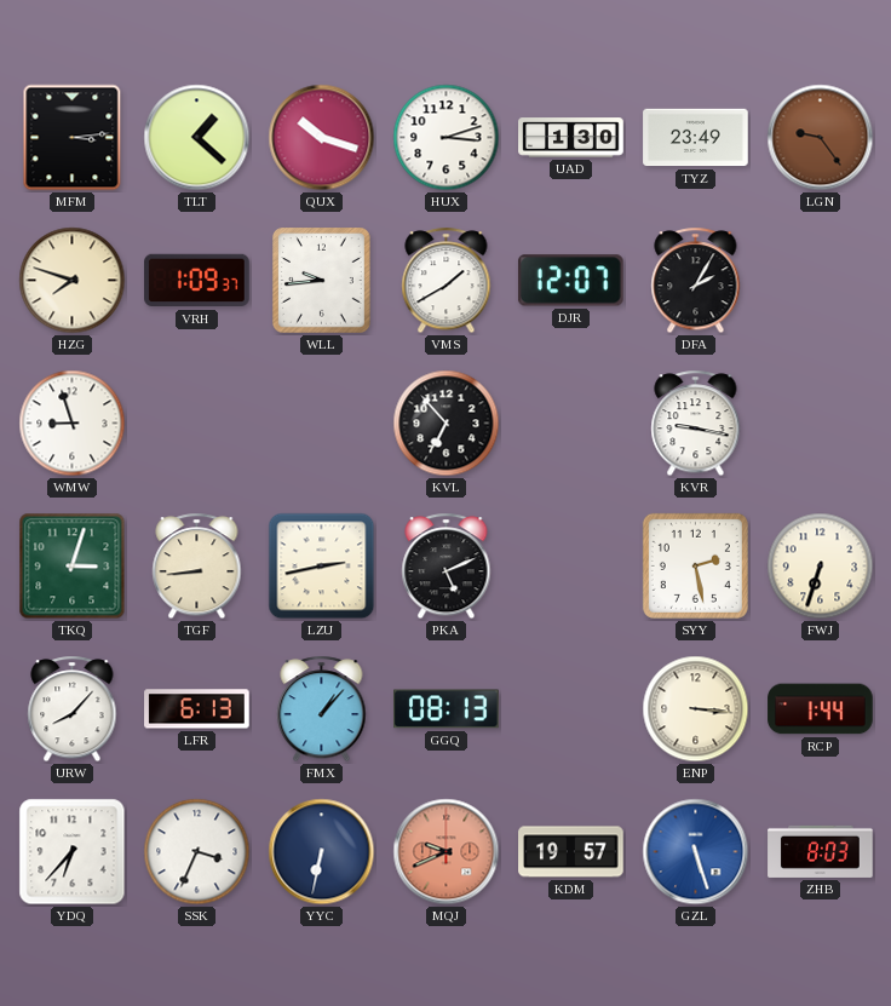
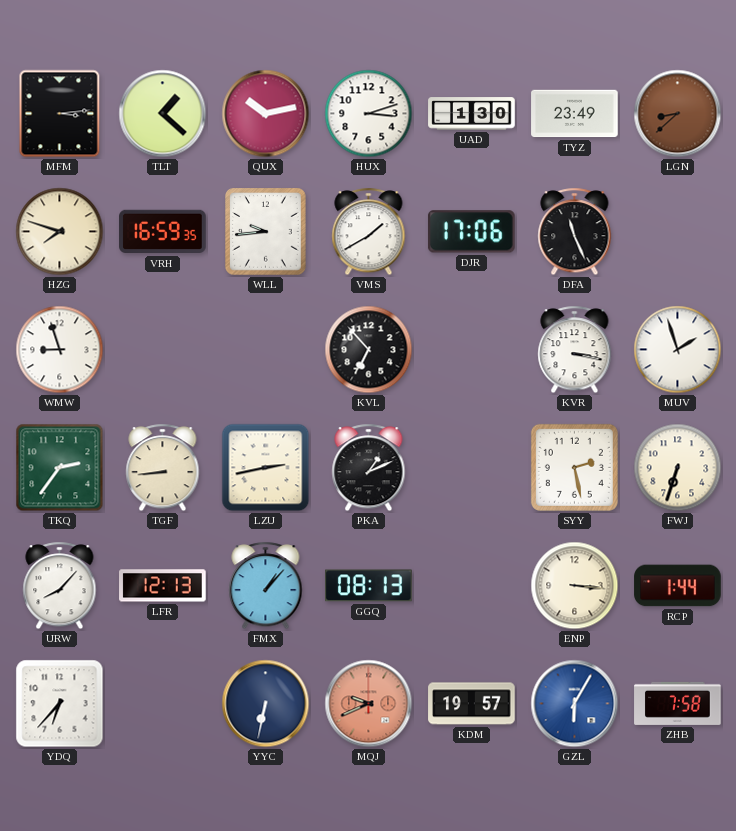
QUX: 10:18 -> 10:13 (266, 114)
LGN: 9:24 -> 8:38 (678, 114)
VRH: 1:09 -> 16:59 (163, 232)
DJR: 12:07 -> 17:06 (471, 232)
DFA: 2:05 -> 11:26 (575, 232)
KVR: 9:17 -> 3:17 (575, 350)
MUV: none -> 1:57 (678, 350)
TKQ: 3:03 -> 2:36 (60, 468)
PKA: 5:11 -> 1:11 (369, 468)
LFR: 6:13 -> 12:13 (163, 586)
SSK: 3:34 -> none (197, 852)
GZL: 5:27 -> 6:05 (575, 704)
ZHB: 8:03 -> 7:58 (678, 703)
